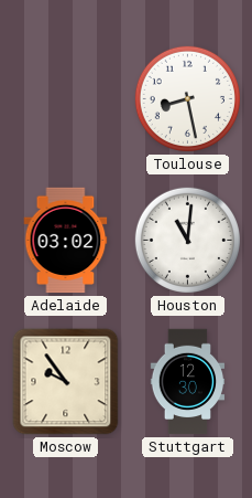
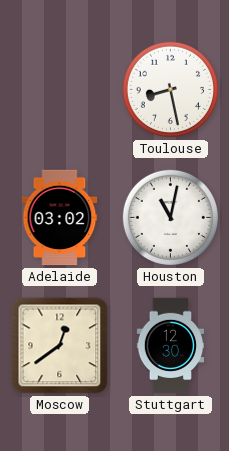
Houston: 11:01 -> 11:02 (170, 217)
Moscow: 9:54 -> 12:39 (60, 346)
